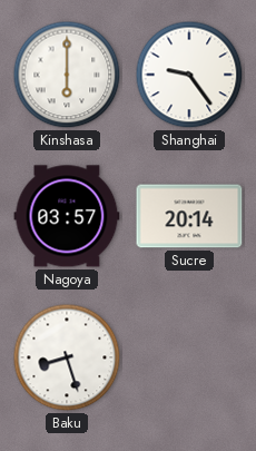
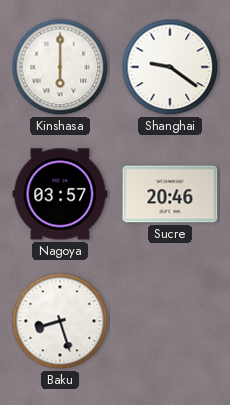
Shanghai: 9:24 -> 9:21 (170, 67)
Sucre: 20:14 -> 20:46 (170, 194)
